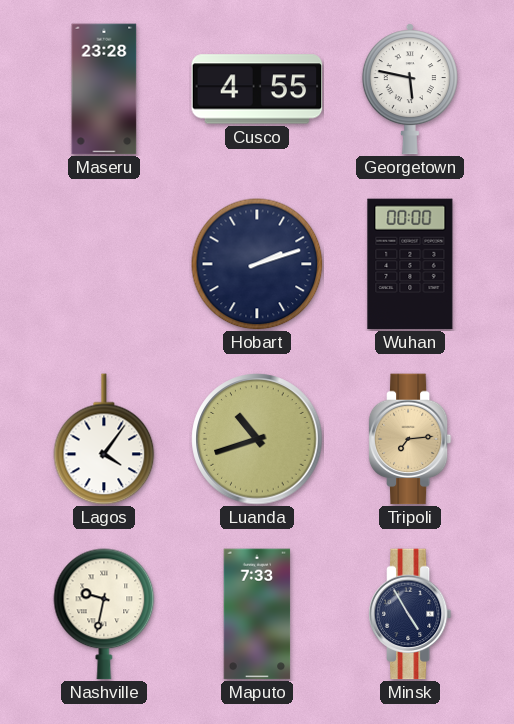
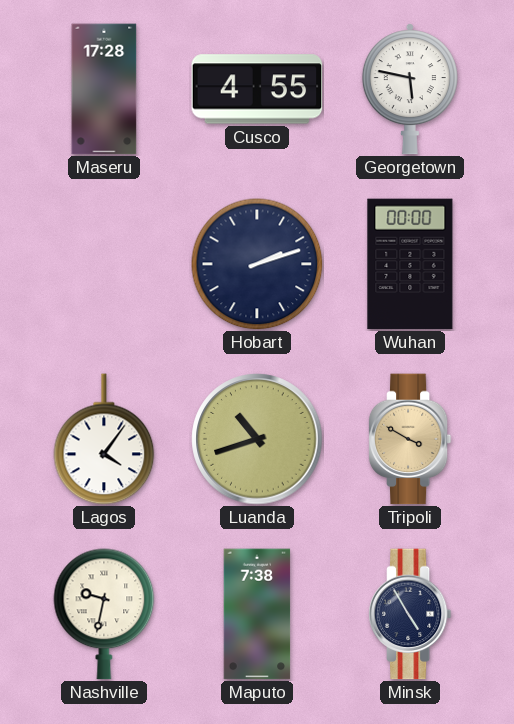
Maseru: 23:28 -> 17:28 (104, 89)
Tripoli: 7:14 -> 3:50 (410, 439)
Maputo: 7:33 -> 7:38 (257, 614)
